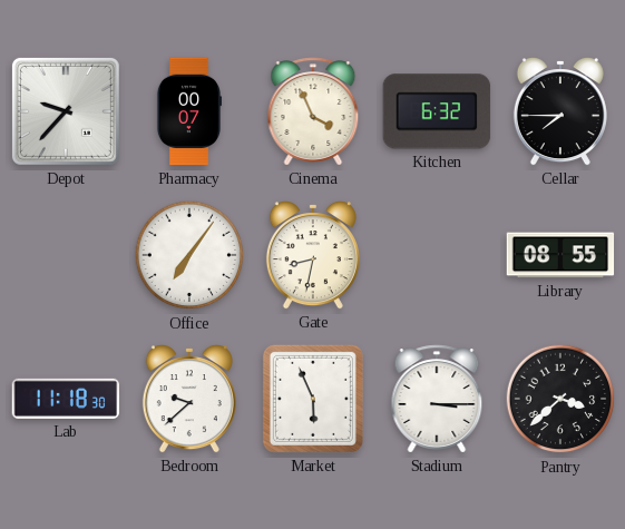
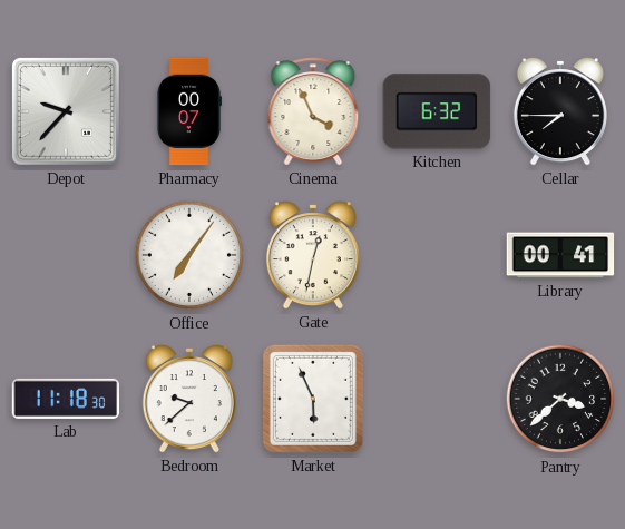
Gate: 8:32 -> 12:32 (313, 256)
Library: 08:55 -> 00:41 (560, 255)
Stadium: 3:15 -> none (437, 399)
